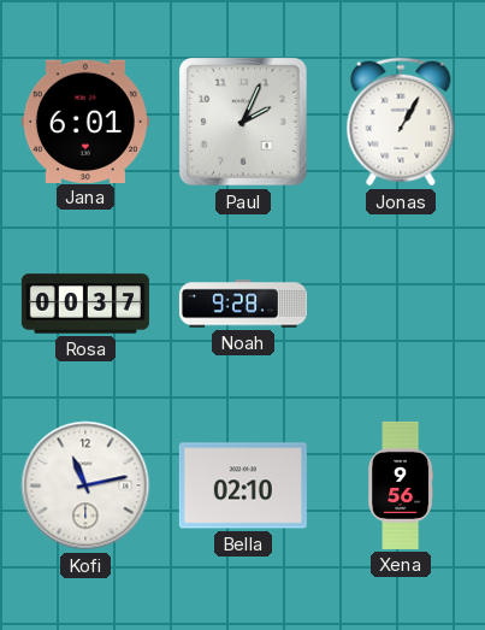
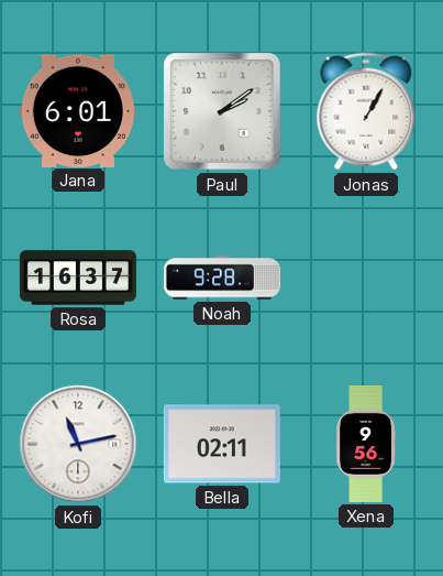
Paul: 2:04 -> 2:09 (222, 111)
Rosa: 00:37 -> 16:37 (78, 278)
Bella: 02:10 -> 02:11 (222, 444)
